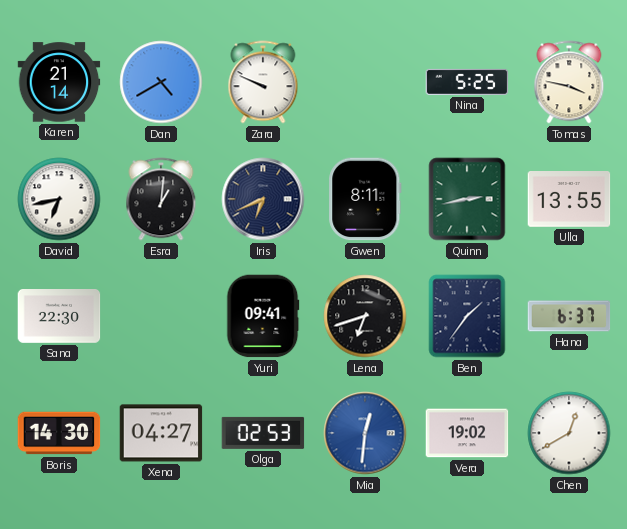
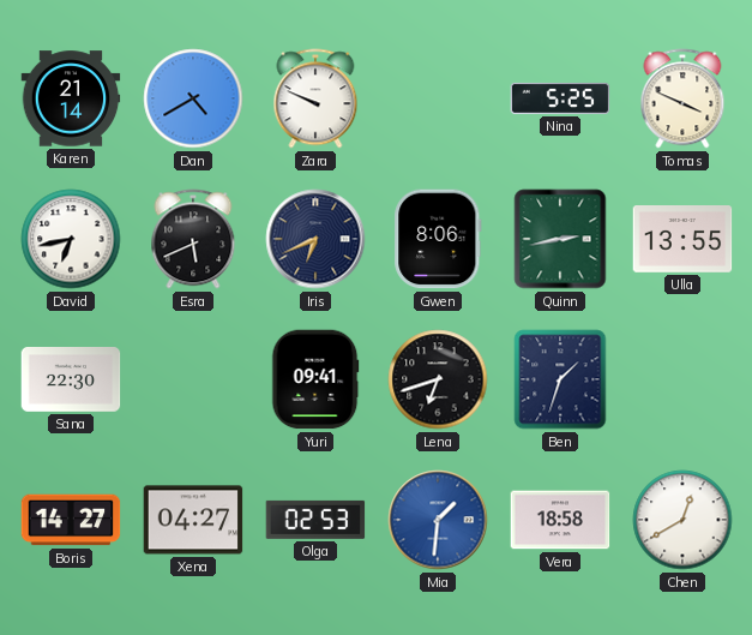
Tomas: 3:47 -> 3:49 (682, 98)
Esra: 1:01 -> 5:41 (193, 239)
Gwen: 8:11 -> 8:06 (438, 239)
Ben: 1:36 -> 1:33 (560, 379)
Hana: 6:37 -> none (569, 316)
Boris: 14:30 -> 14:27 (71, 520)
Mia: 12:31 -> 1:31 (438, 520)
Vera: 19:02 -> 18:58 (560, 520)
